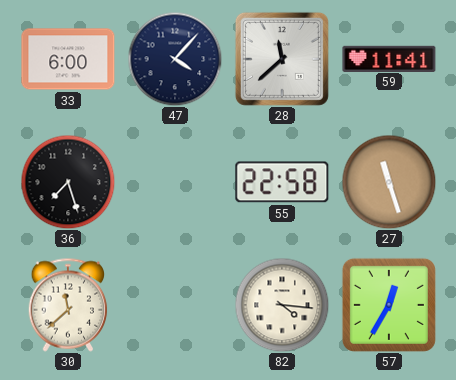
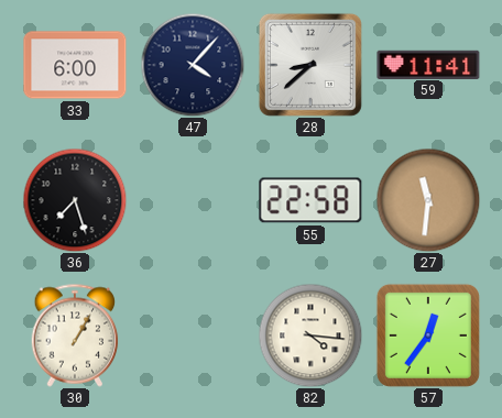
28: 11:38 -> 8:38 (310, 65)
27: 11:27 -> 11:31 (428, 200)
30: 11:38 -> 1:05 (75, 335)
57: 12:35 -> 12:36 (428, 335)
